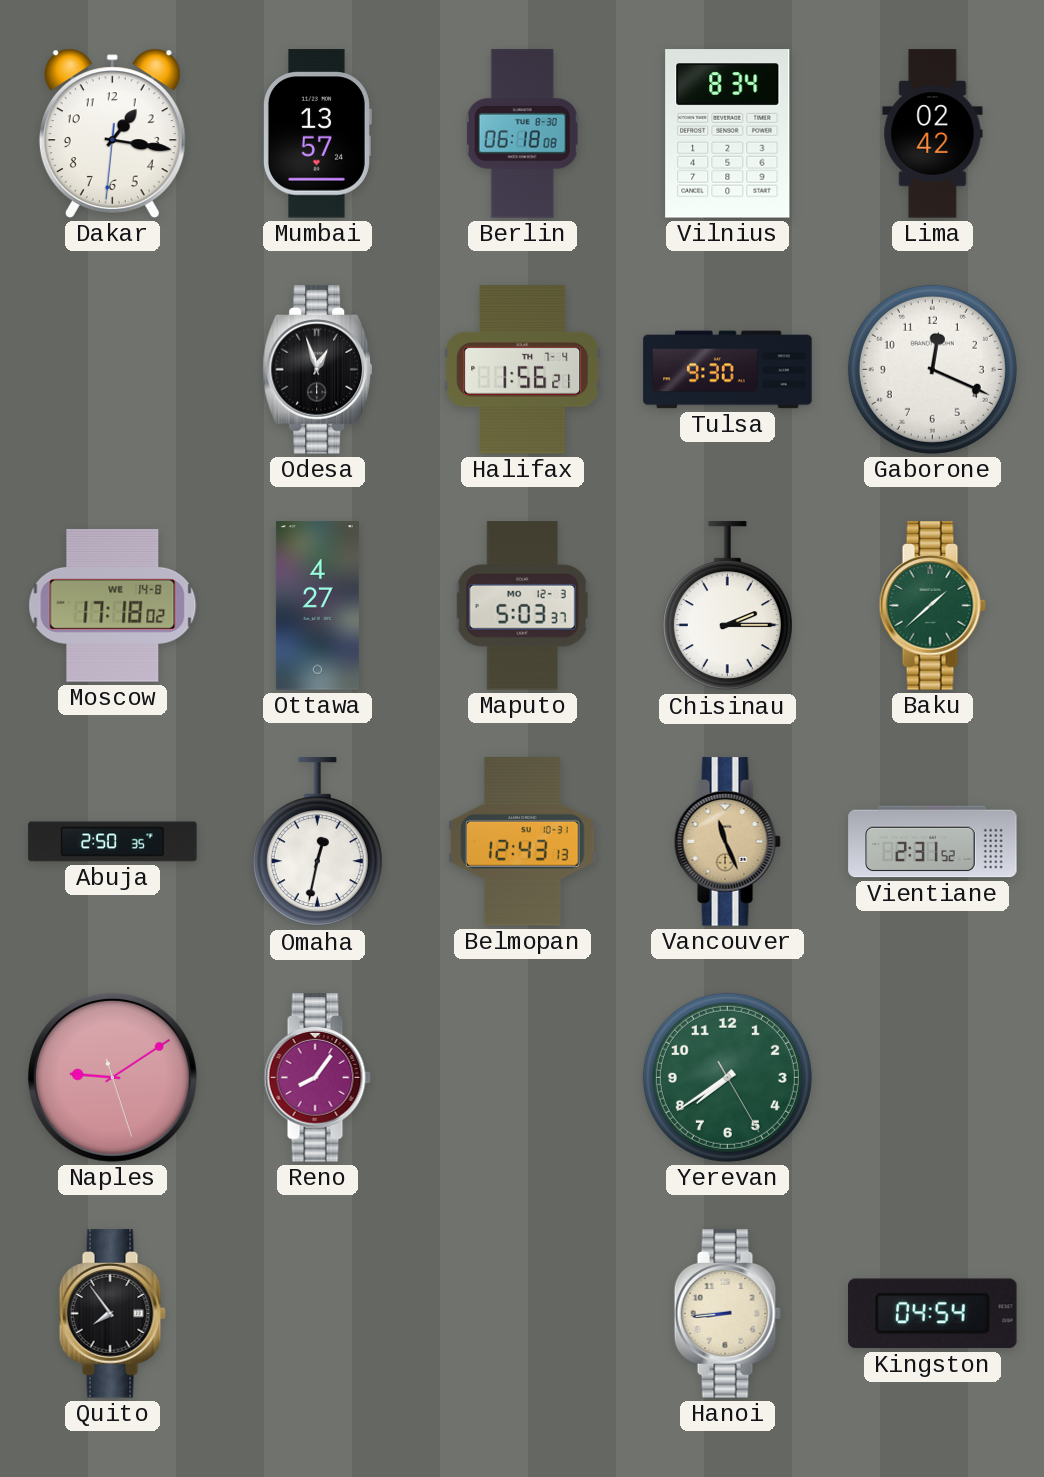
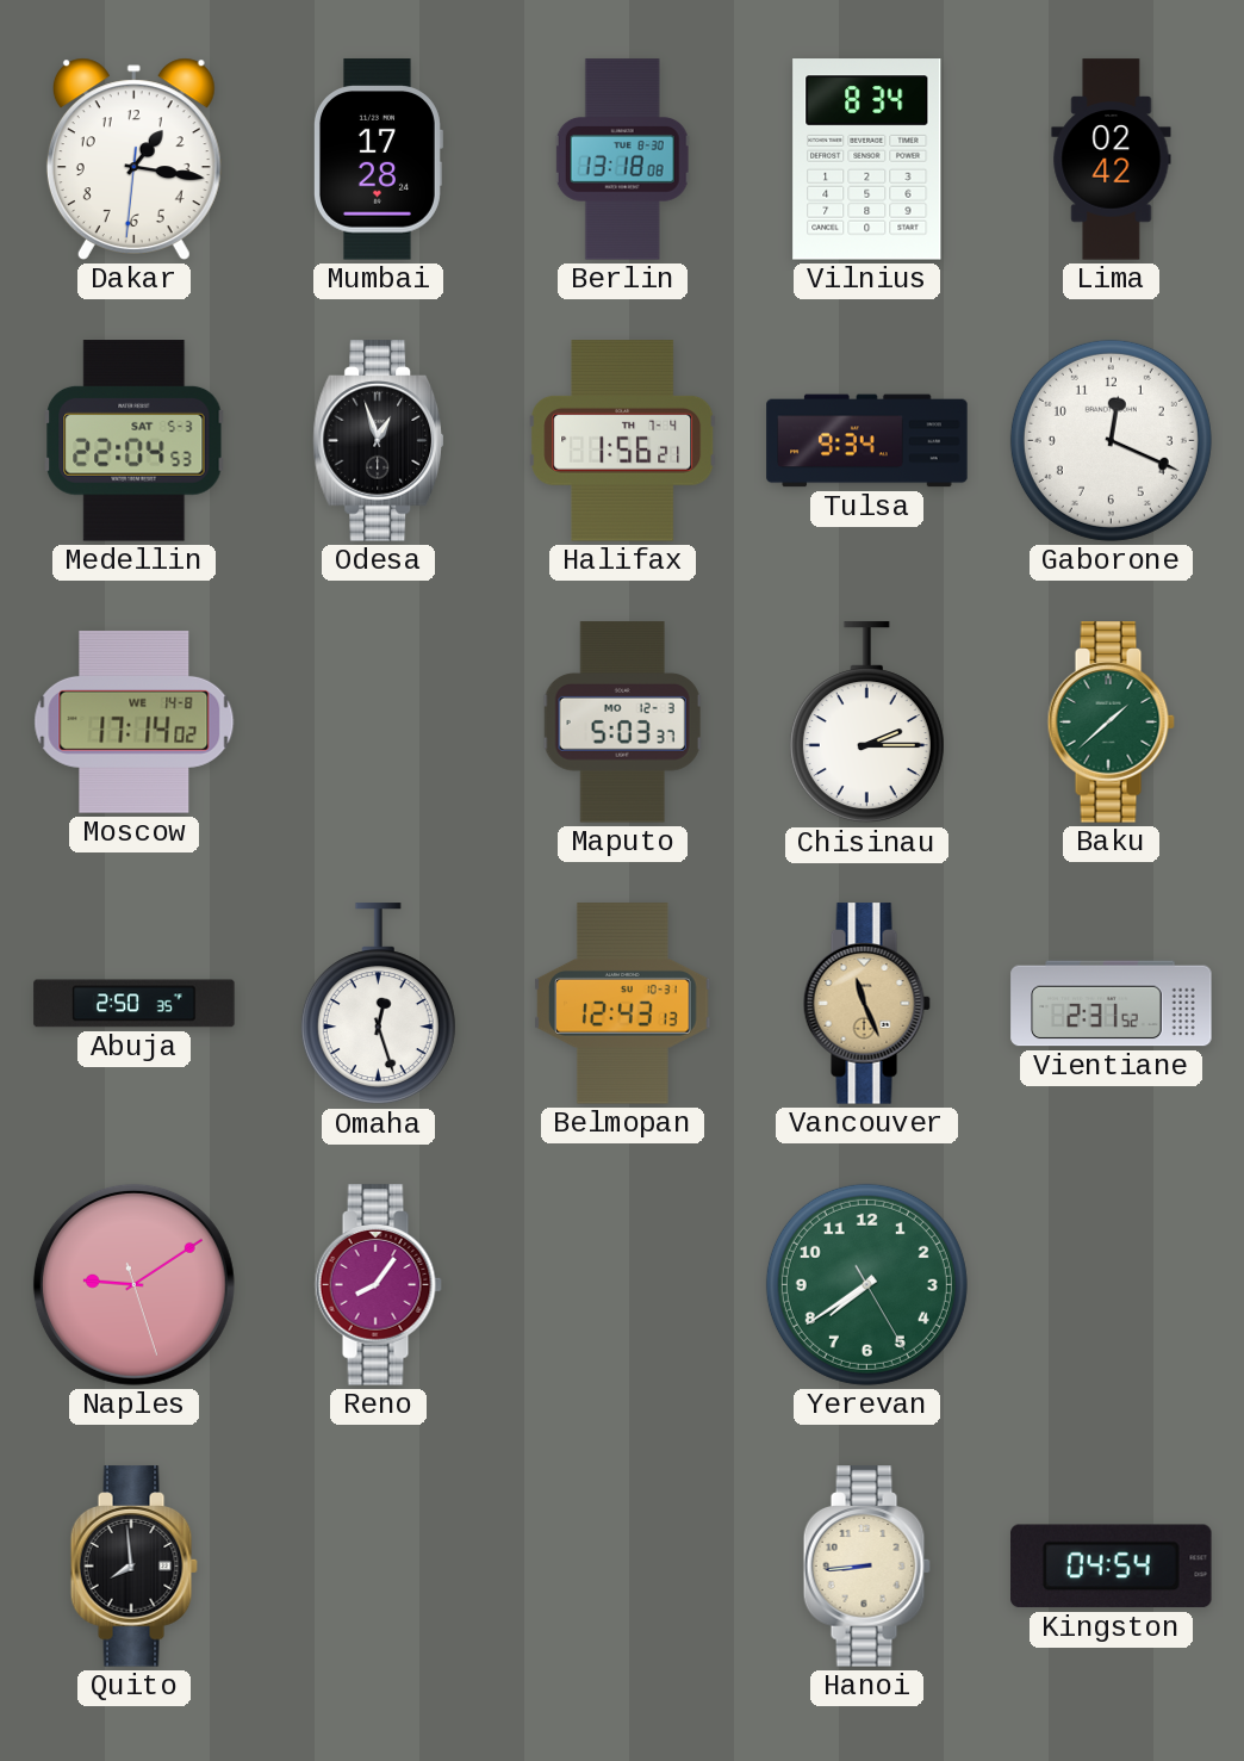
Mumbai: 13:57 -> 17:28 (378, 160)
Berlin: 06:18 -> 13:18 (622, 160)
Medellin: none -> 22:04 (135, 441)
Tulsa: 9:30 -> 9:34 (867, 441)
Moscow: 17:18 -> 17:14 (135, 721)
Ottawa: 4:27 -> none (317, 606)
Omaha: 12:32 -> 12:27 (378, 1004)
Quito: 7:54 -> 7:59 (133, 1567)
